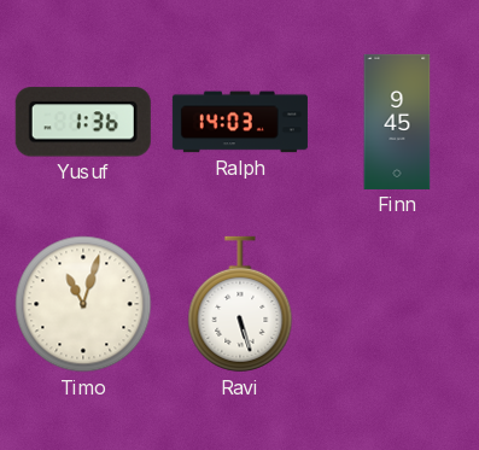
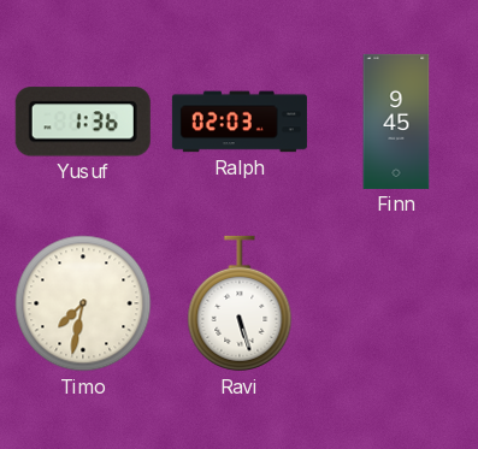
Ralph: 14:03 -> 02:03 (240, 122)
Timo: 11:03 -> 7:32 (83, 303)
